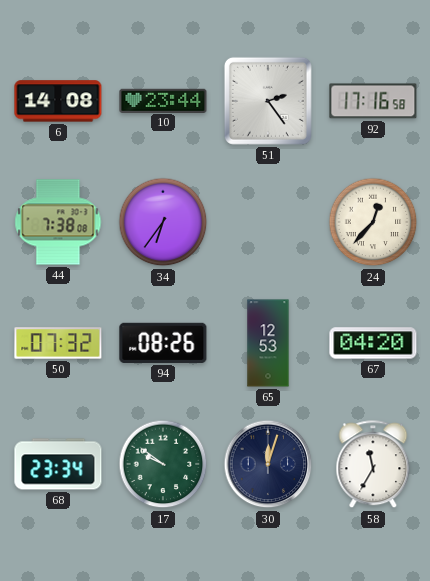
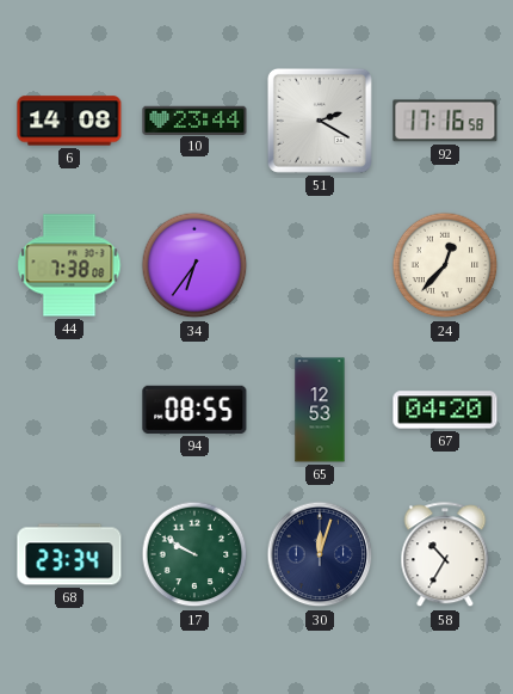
51: 2:24 -> 2:20 (320, 121)
50: 07:32 -> none (58, 343)
94: 08:26 -> 08:55 (194, 410)
17: 9:51 -> 9:50 (194, 554)
58: 11:35 -> 10:35 (445, 555)
